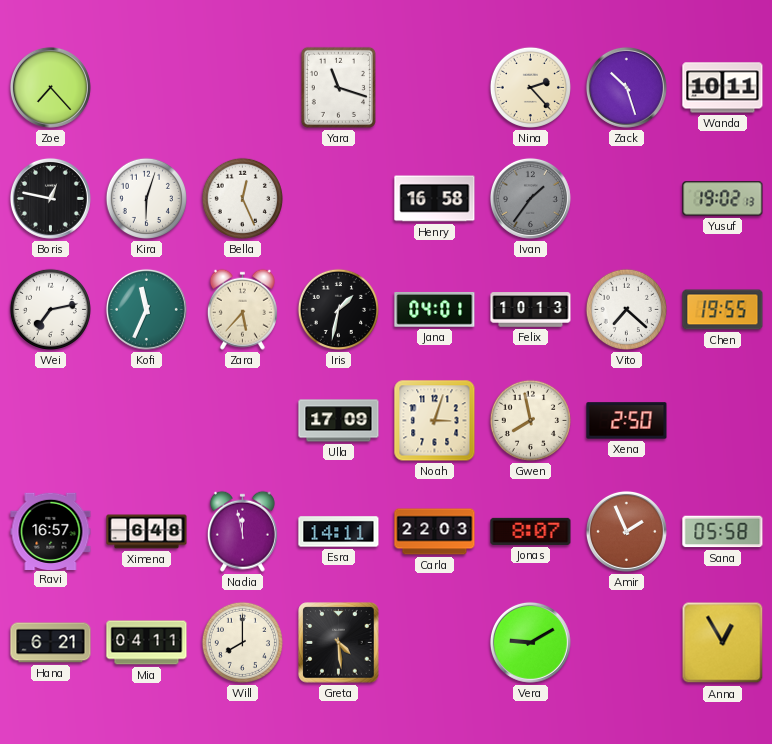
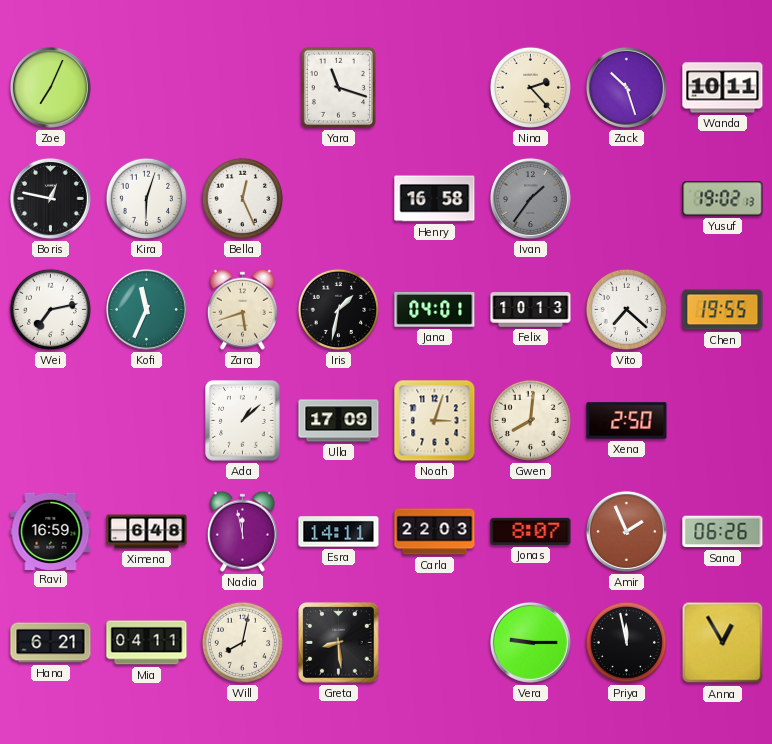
Zoe: 7:23 -> 7:04 (50, 87)
Zara: 5:37 -> 5:42 (242, 309)
Ada: none -> 1:08 (243, 421)
Gwen: 7:58 -> 8:01 (530, 420)
Ravi: 16:57 -> 16:59 (51, 531)
Sana: 05:58 -> 06:26 (723, 532)
Will: 8:00 -> 8:02 (242, 642)
Greta: 4:29 -> 8:29 (339, 643)
Vera: 9:10 -> 9:15 (530, 642)
Priya: none -> 11:58 (626, 642)
